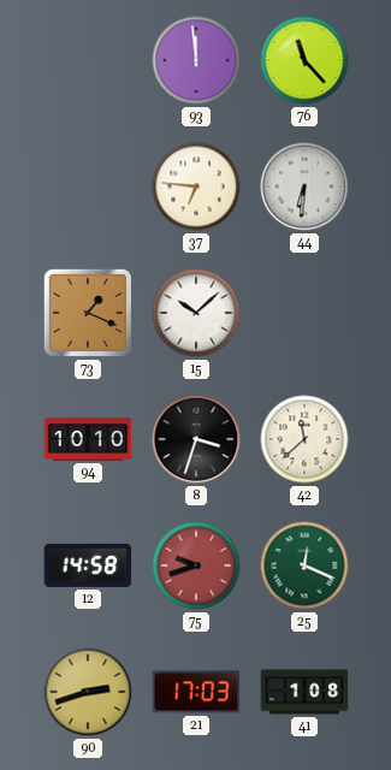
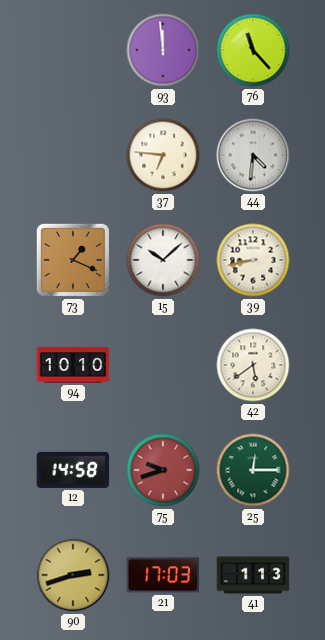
44: 6:31 -> 4:31 (253, 155)
39: none -> 8:43 (253, 260)
8: 3:33 -> none (196, 439)
42: 11:38 -> 5:39 (253, 365)
25: 12:19 -> 12:15 (253, 470)
41: 1:08 -> 1:13 (253, 575)
